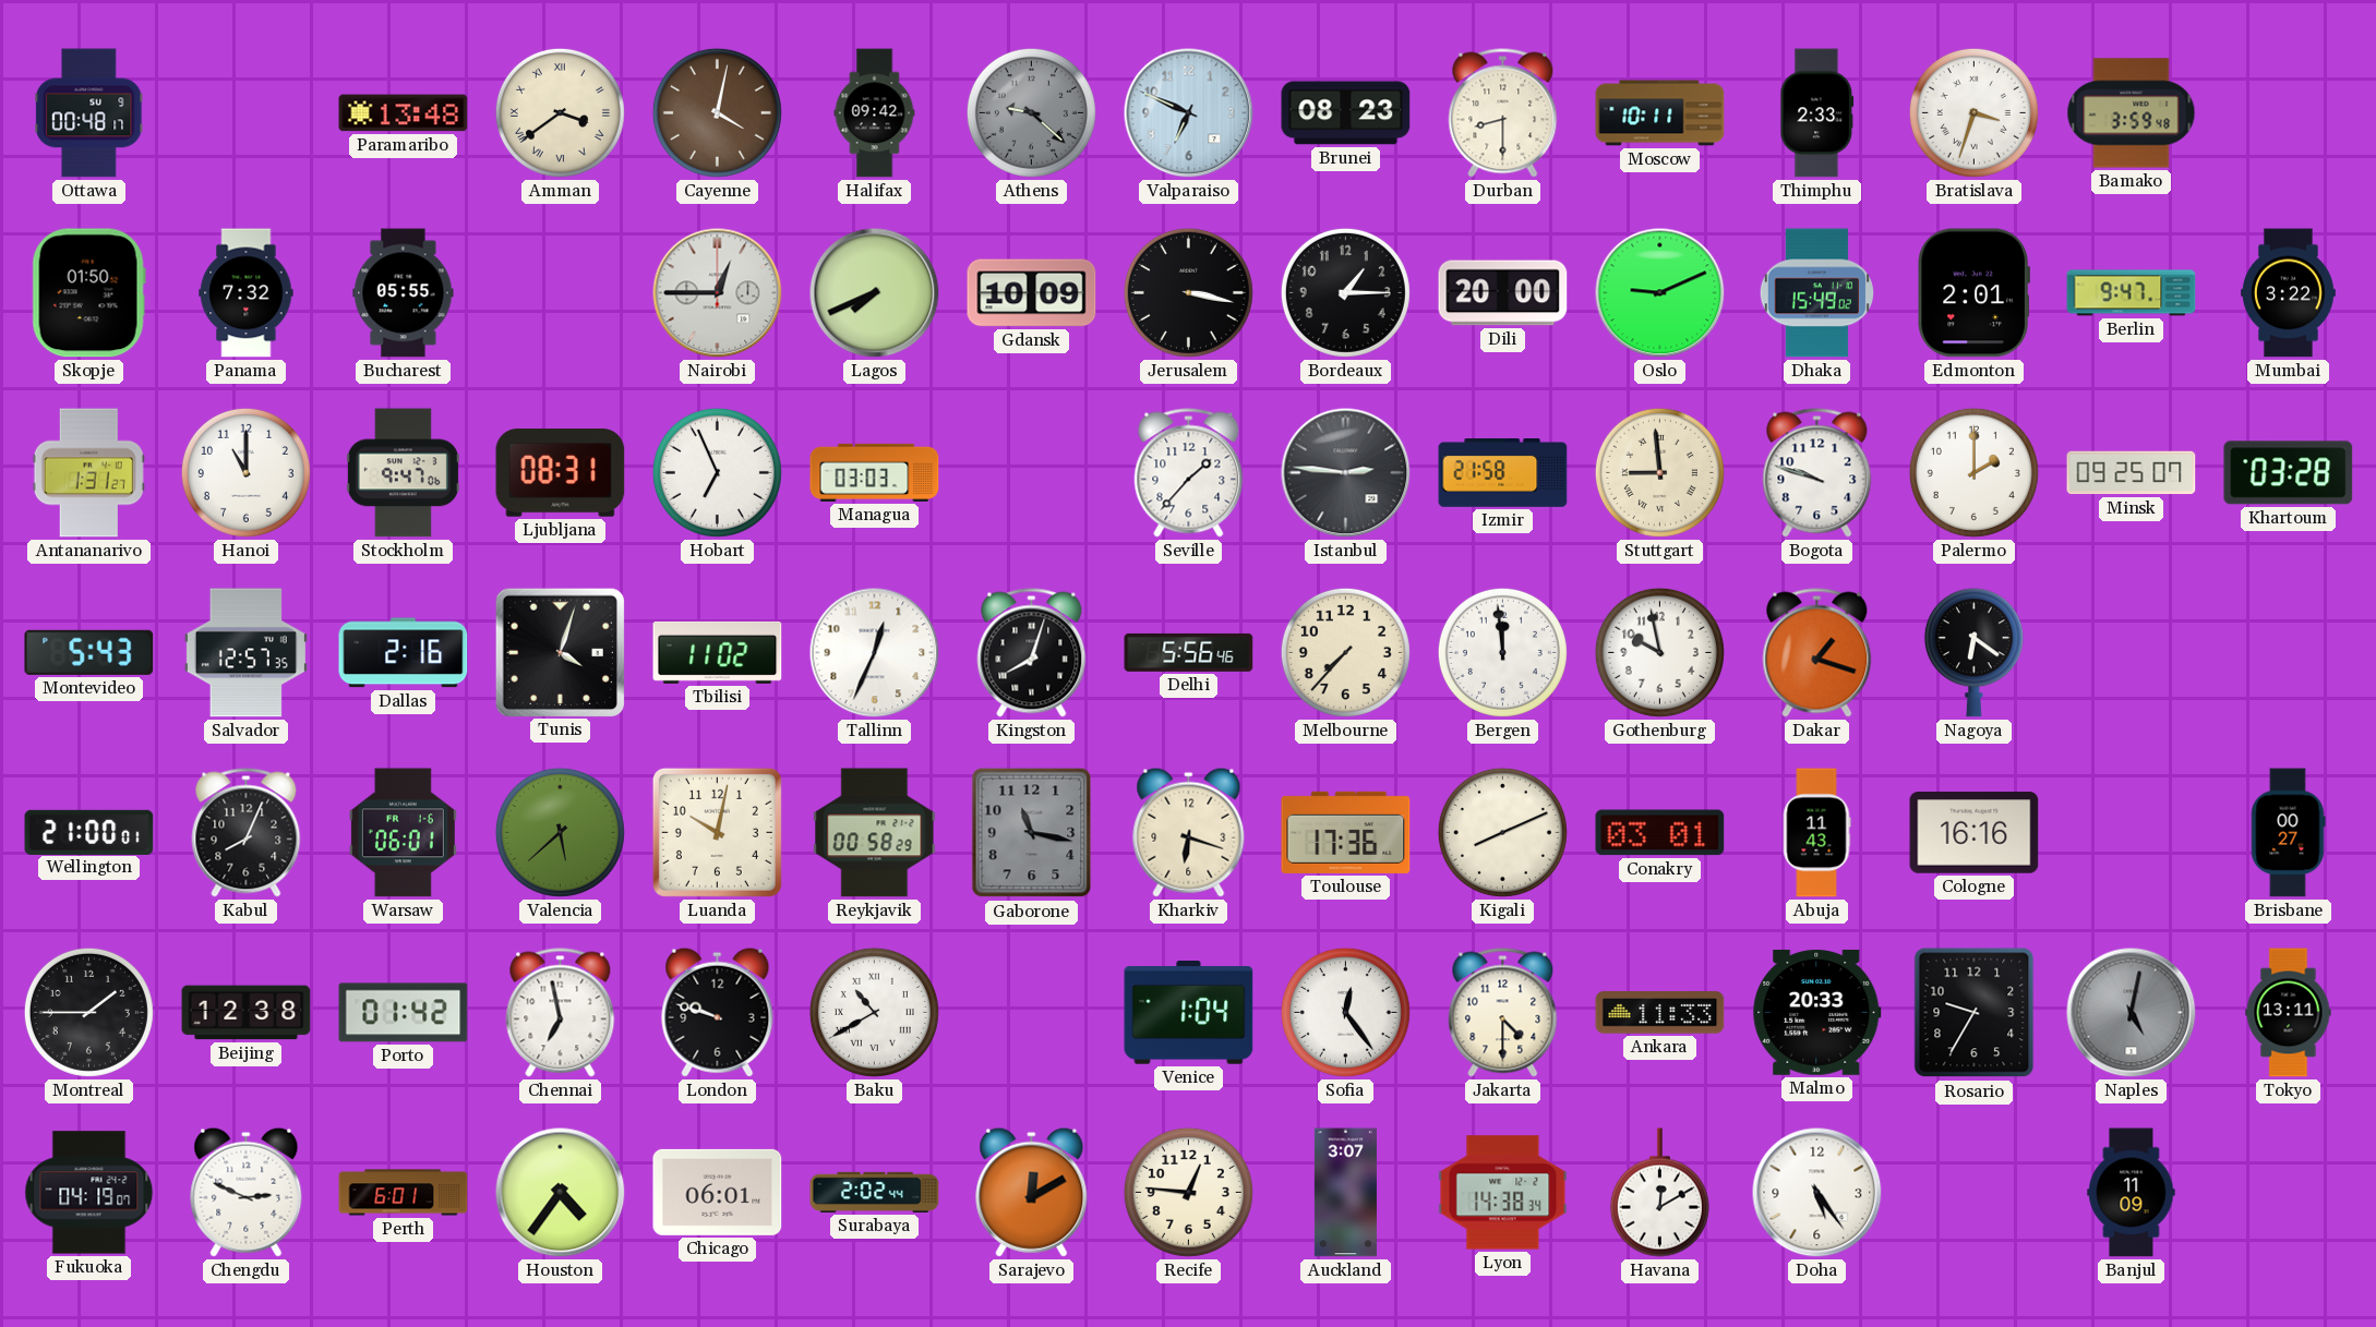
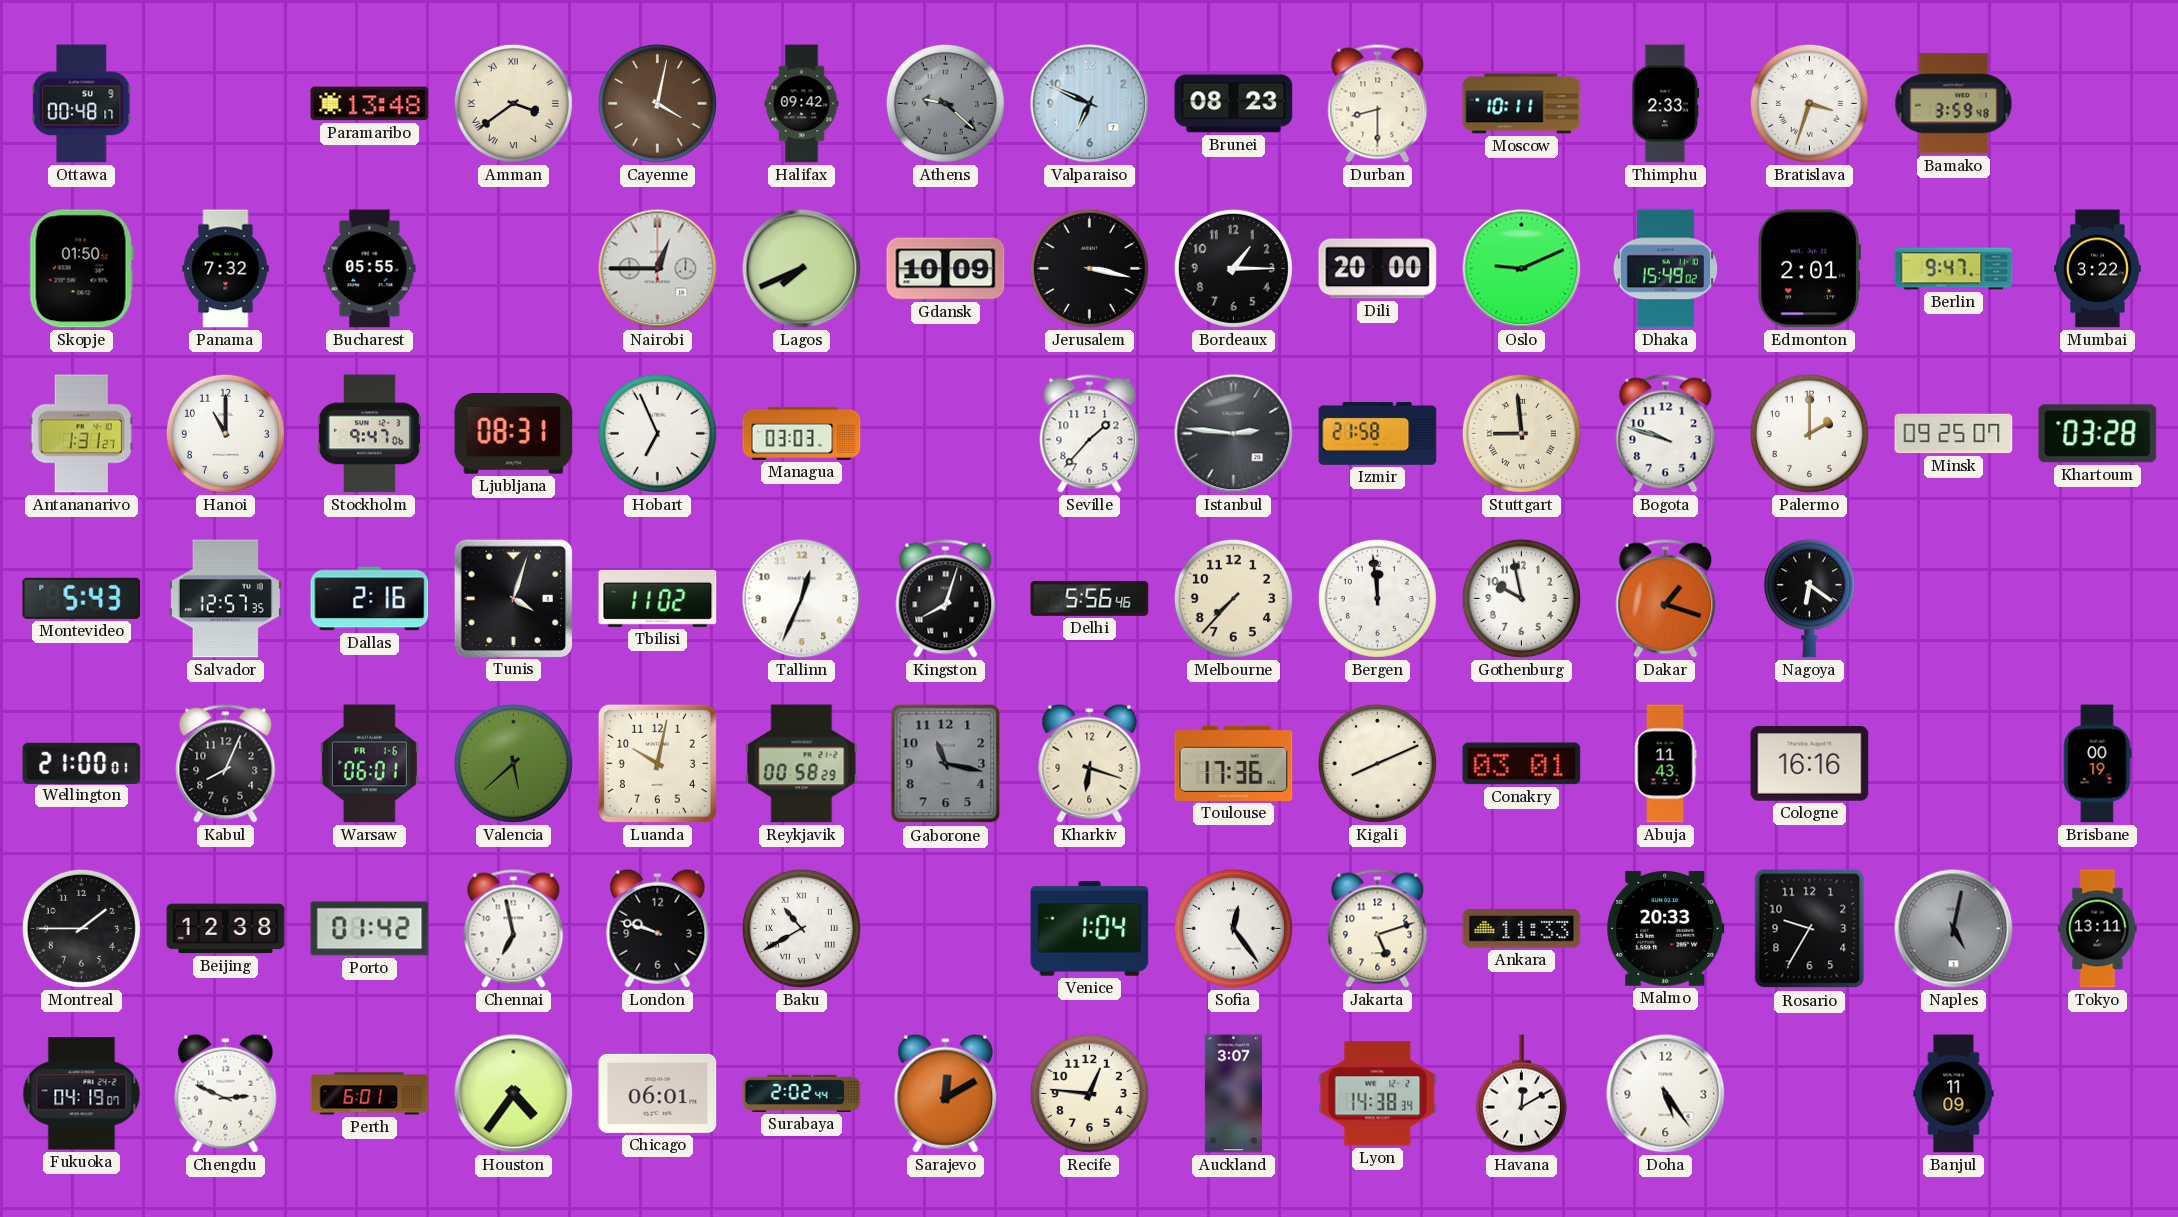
Brisbane: 00:27 -> 00:19 (2098, 764)
Jakarta: 4:30 -> 5:12 (1378, 929)
